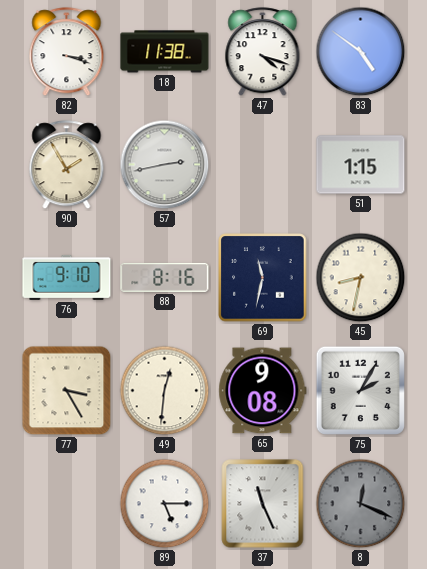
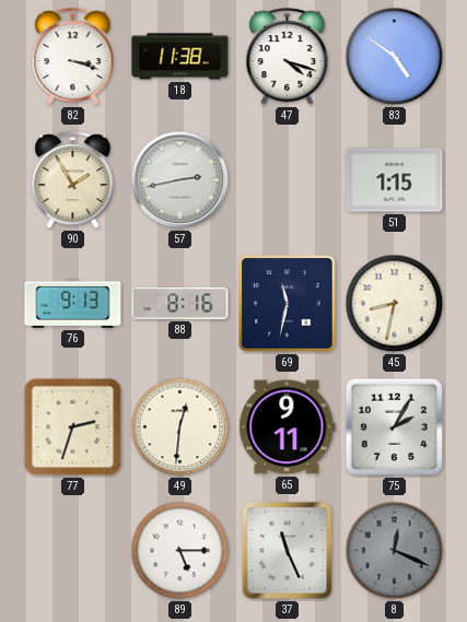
76: 9:10 -> 9:13 (73, 303)
77: 3:25 -> 2:33 (73, 427)
65: 9:08 -> 9:11 (288, 427)
